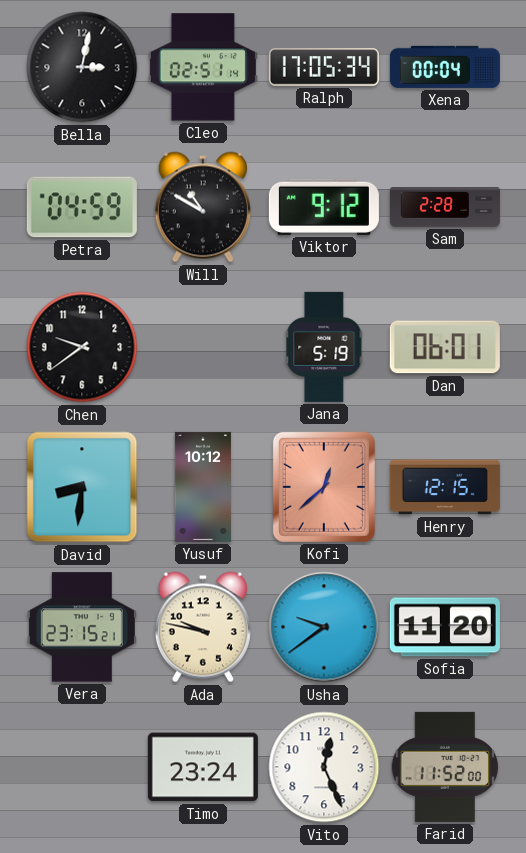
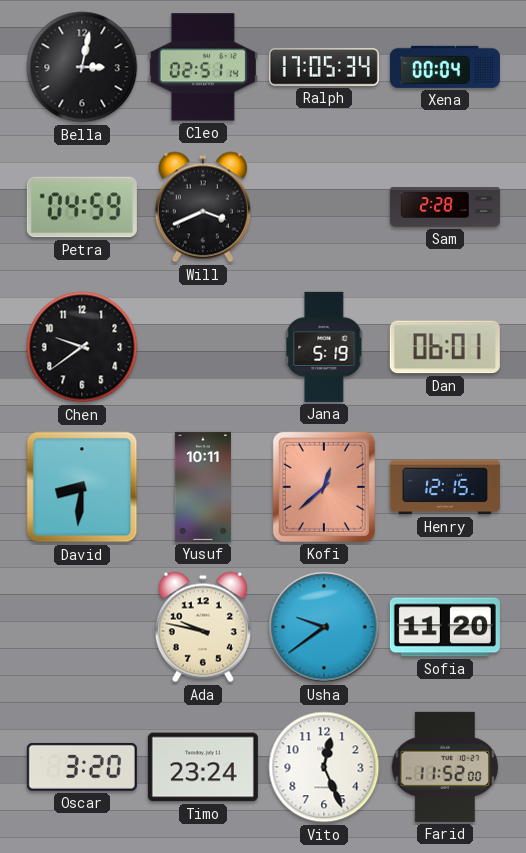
Will: 10:50 -> 3:41 (203, 207)
Viktor: 9:12 -> none (324, 207)
Yusuf: 10:12 -> 10:11 (203, 487)
Vera: 23:15 -> none (82, 627)
Oscar: none -> 3:20 (82, 767)
